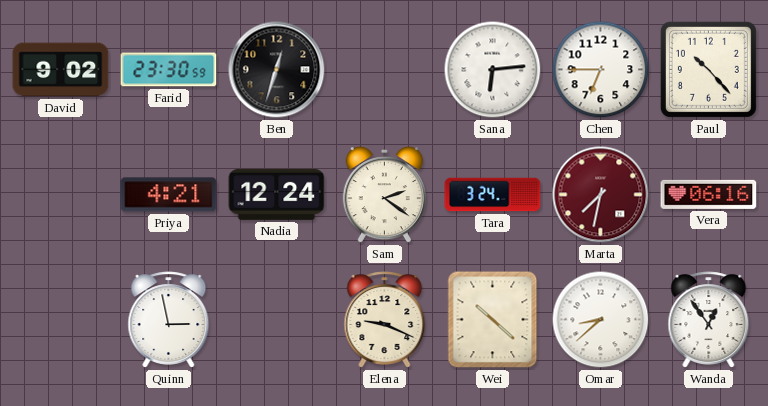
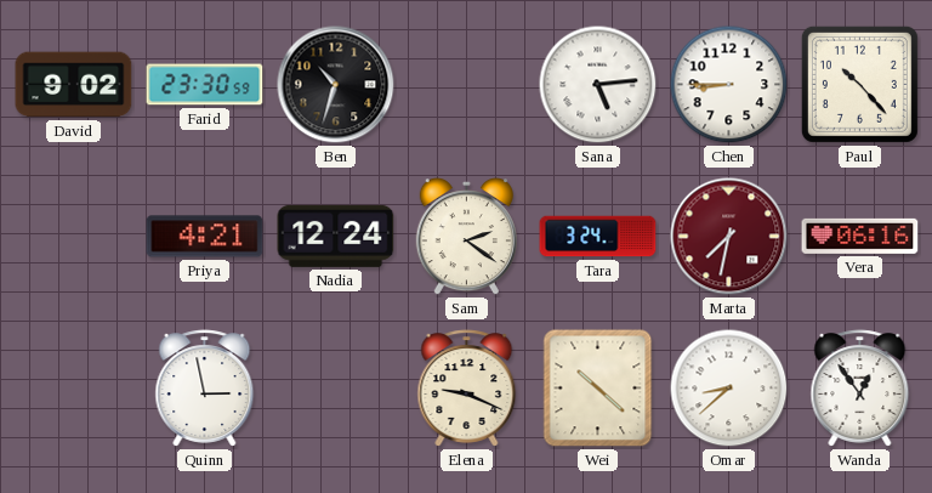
Ben: 12:33 -> 10:33 (336, 85)
Sana: 6:14 -> 5:14 (598, 85)
Chen: 6:45 -> 8:45 (729, 85)
